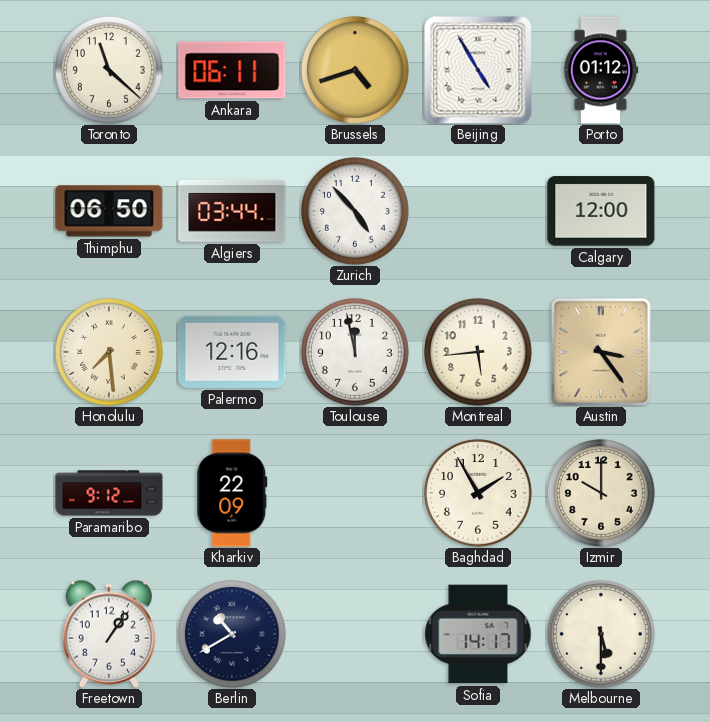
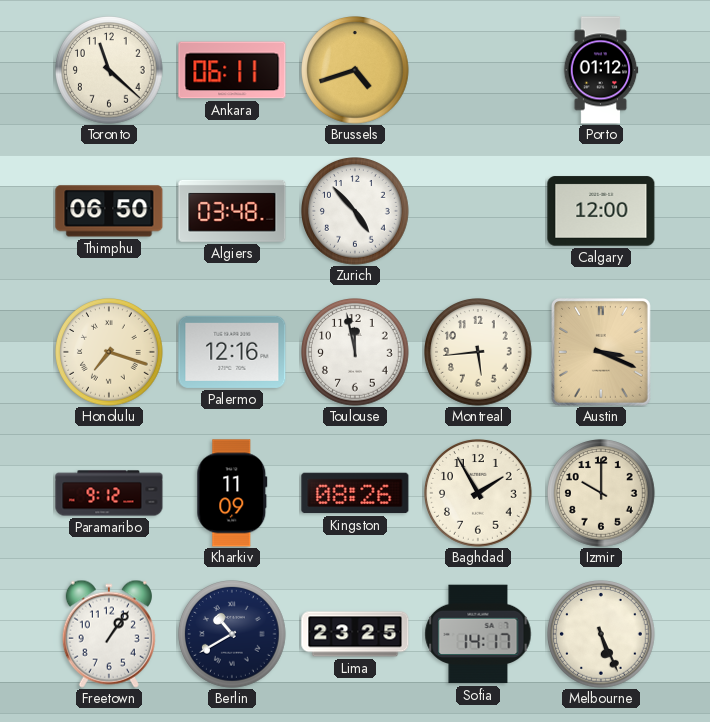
Beijing: 4:55 -> none (478, 70)
Algiers: 03:44 -> 03:48 (232, 211)
Honolulu: 7:29 -> 7:18 (110, 353)
Austin: 3:24 -> 3:19 (601, 353)
Kharkiv: 22:09 -> 11:09 (232, 493)
Kingston: none -> 08:26 (355, 493)
Lima: none -> 23:25 (355, 634)
Melbourne: 5:30 -> 5:26 (602, 635)
